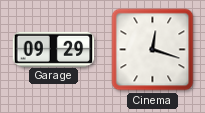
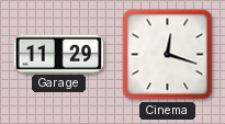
Garage: 09:29 -> 11:29 (59, 54)
